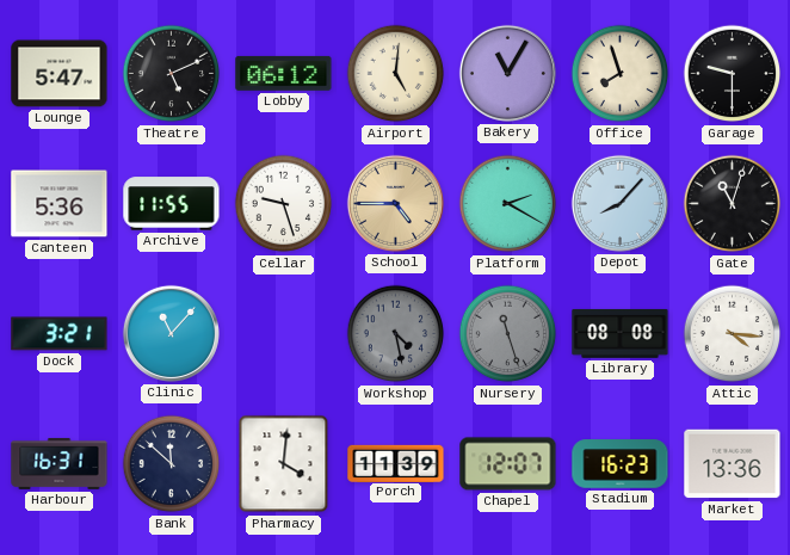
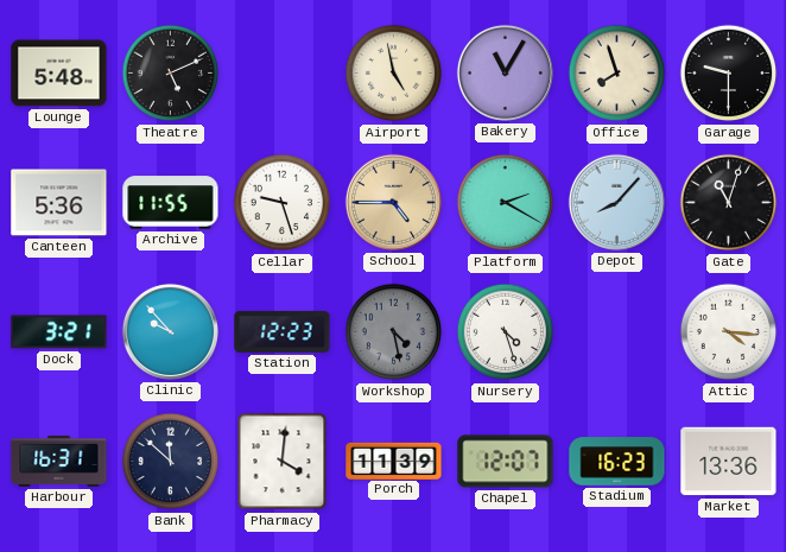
Lounge: 5:47 -> 5:48 (59, 74)
Lobby: 06:12 -> none (284, 73)
Airport: 5:01 -> 4:58 (394, 74)
Clinic: 11:07 -> 9:53 (170, 331)
Station: none -> 12:23 (283, 331)
Nursery: 11:27 -> 4:27 (506, 332)
Nursery dial: grey -> white (506, 332)
Library: 08:08 -> none (621, 334)
